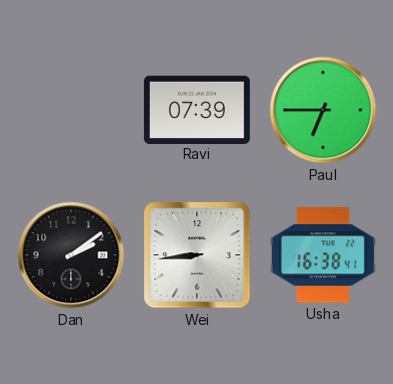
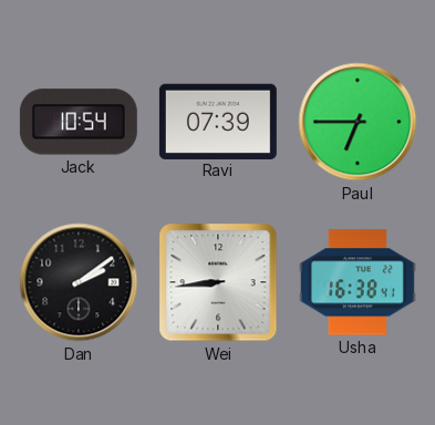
Jack: none -> 10:54 (79, 122)
